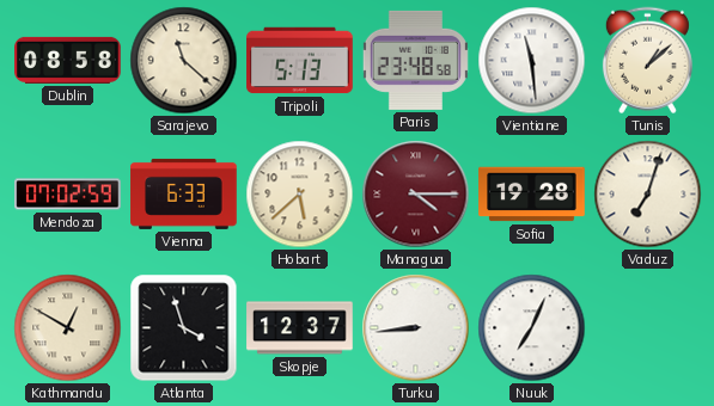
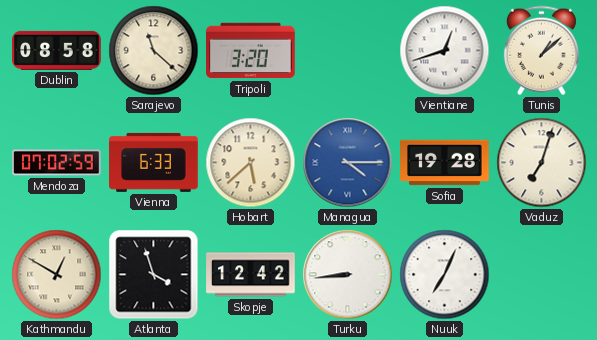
Tripoli: 5:13 -> 3:20 (251, 51)
Paris: 23:48 -> none (415, 60)
Vientiane: 11:29 -> 12:42 (445, 51)
Managua dial: burgundy -> blue (348, 163)
Skopje: 12:37 -> 12:42 (251, 275)
